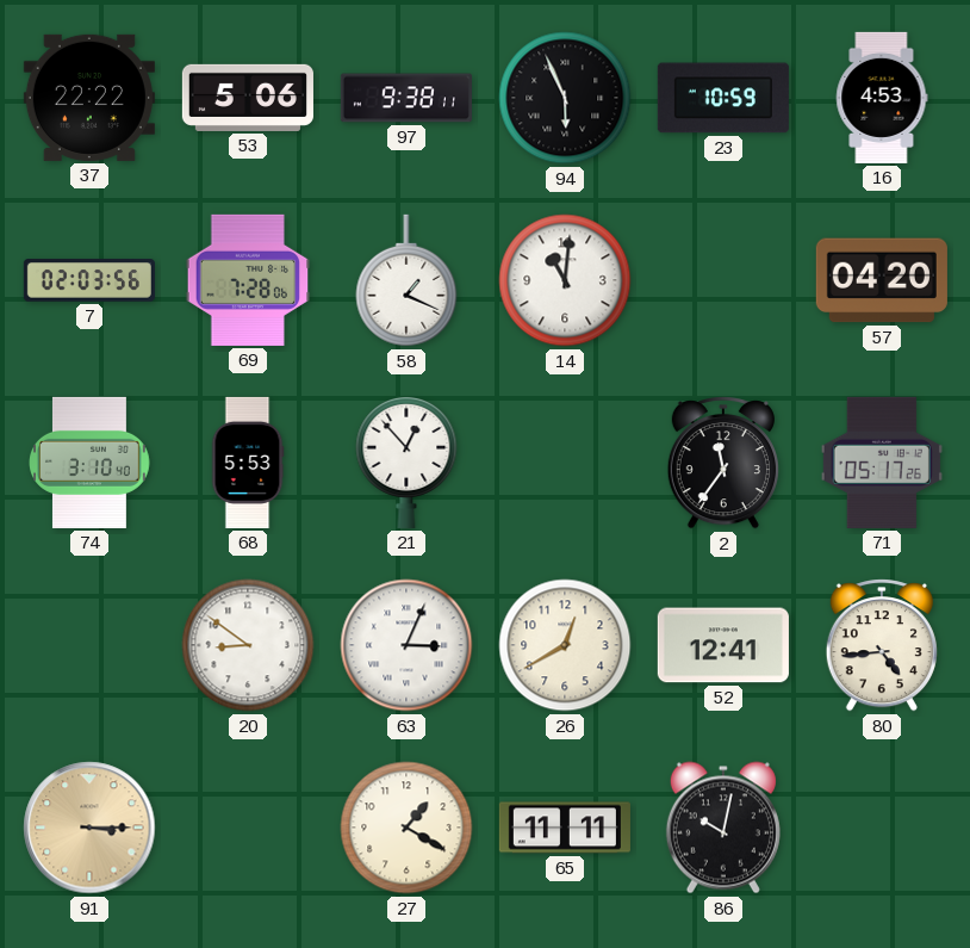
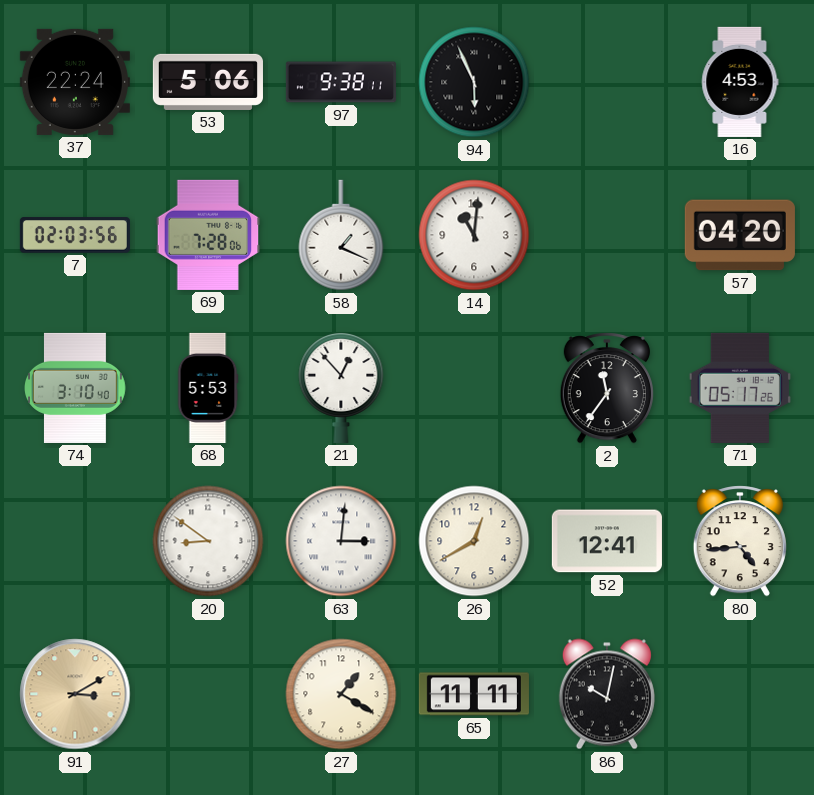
37: 22:22 -> 22:24 (75, 82)
23: 10:59 -> none (723, 98)
63: 3:04 -> 3:01 (341, 541)
91: 3:15 -> 3:10 (75, 694)
